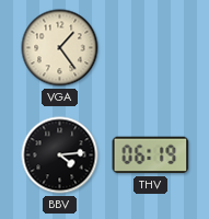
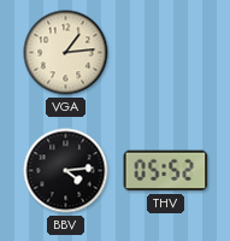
VGA: 1:24 -> 1:14 (66, 53)
THV: 06:19 -> 05:52 (166, 171)
